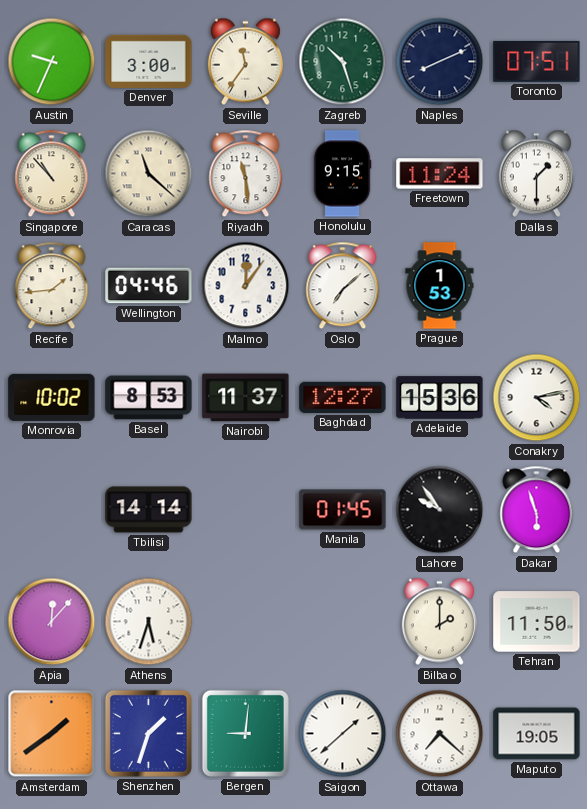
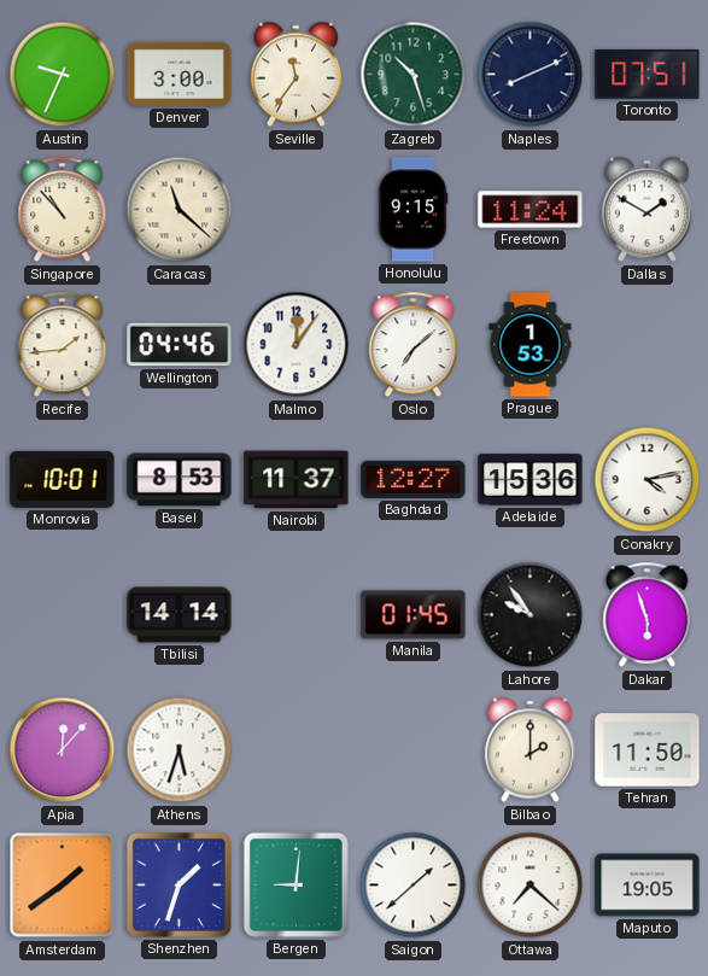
Riyadh: 11:29 -> none (246, 174)
Dallas: 1:30 -> 1:50 (646, 210)
Monrovia: 10:02 -> 10:01 (63, 479)
